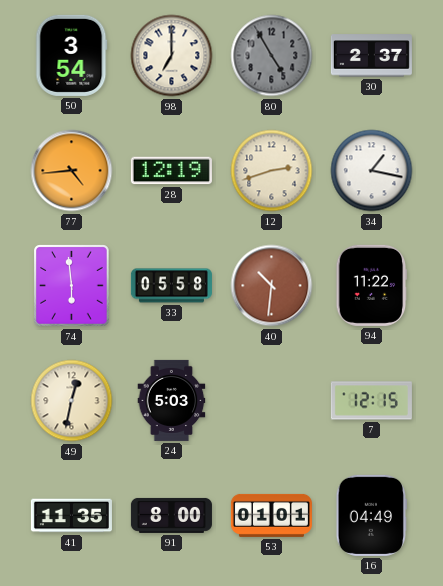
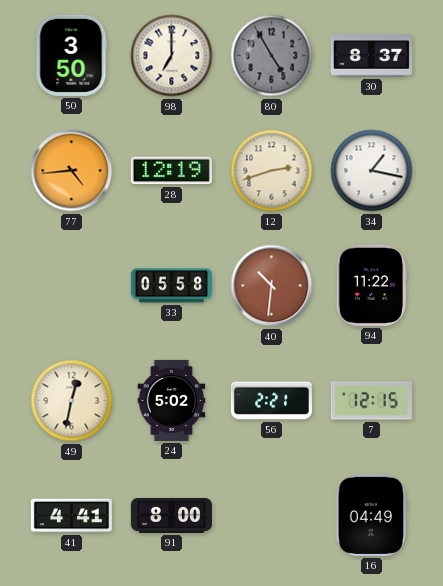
50: 3:54 -> 3:50 (72, 55)
30: 2:37 -> 8:37 (371, 56)
74: 5:59 -> none (72, 286)
24: 5:03 -> 5:02 (172, 400)
56: none -> 2:21 (271, 401)
41: 11:35 -> 4:41 (71, 516)
53: 01:01 -> none (271, 515)
